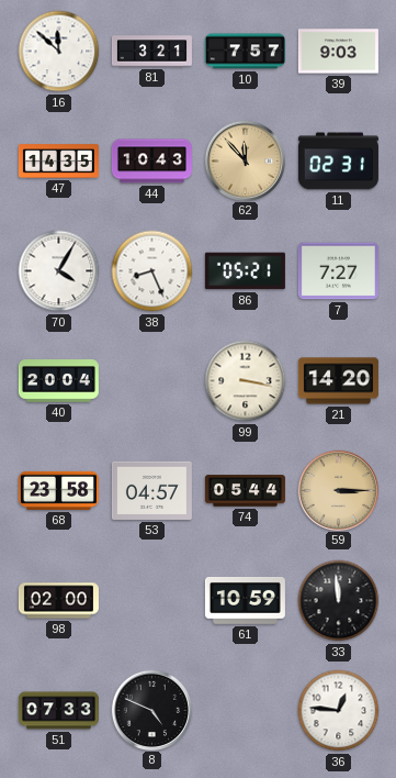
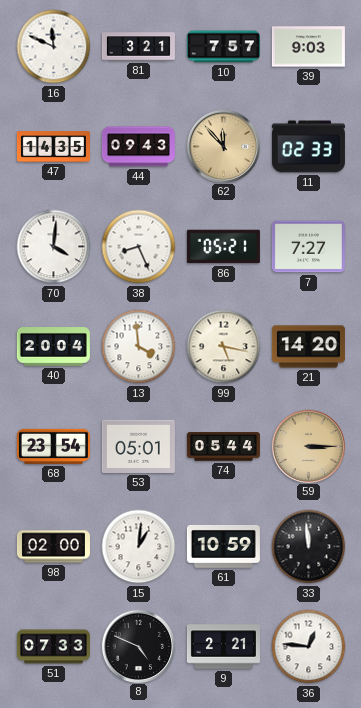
16: 11:52 -> 11:49 (54, 47)
44: 10:43 -> 09:43 (138, 147)
11: 02:31 -> 02:33 (308, 147)
70: 4:05 -> 4:01 (54, 247)
13: none -> 3:59 (139, 347)
99: 3:17 -> 5:17 (224, 347)
68: 23:58 -> 23:54 (53, 446)
53: 04:57 -> 05:01 (138, 446)
15: none -> 1:01 (139, 547)
9: none -> 2:21 (223, 647)
